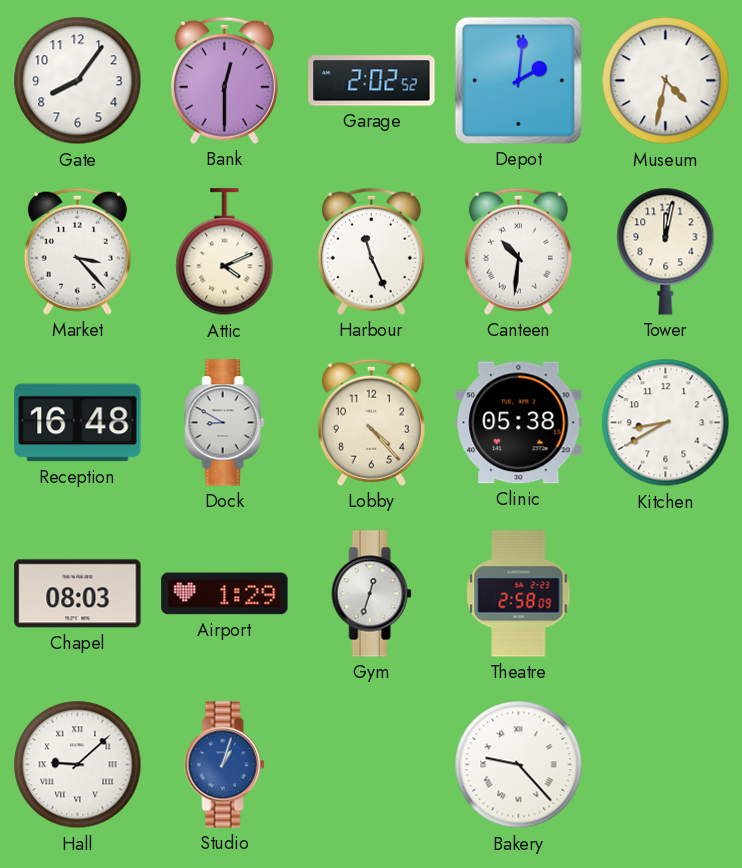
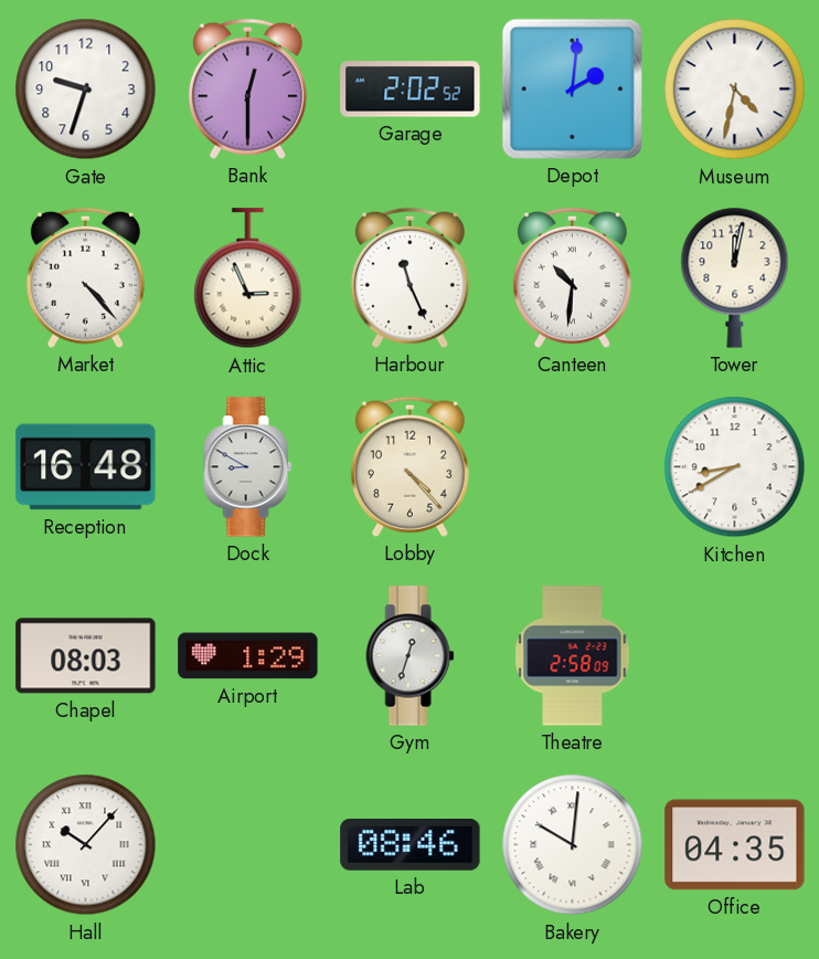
Gate: 8:06 -> 9:33 (86, 89)
Market: 3:23 -> 4:23 (85, 277)
Attic: 4:11 -> 2:56 (248, 278)
Clinic: 05:38 -> none (519, 423)
Hall: 9:08 -> 10:07 (86, 845)
Studio: 1:03 -> none (225, 765)
Lab: none -> 08:46 (411, 845)
Bakery: 9:23 -> 10:01 (573, 845)
Office: none -> 04:35 (735, 845)
